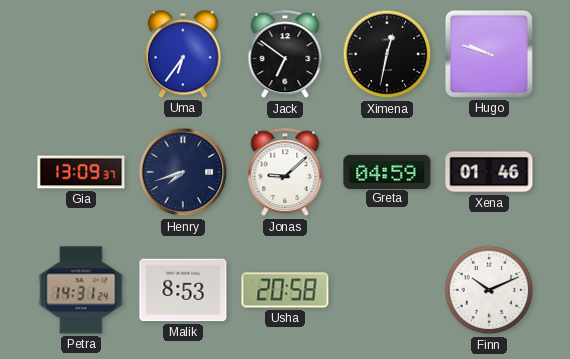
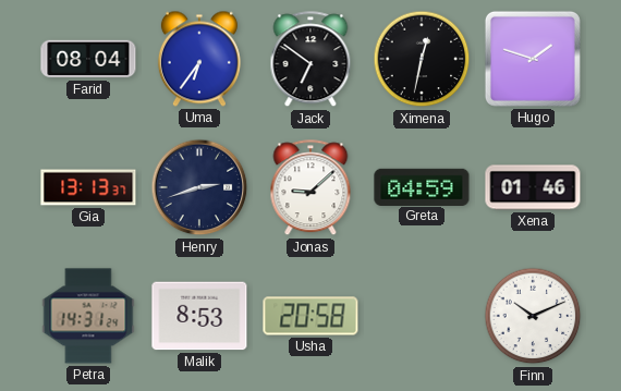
Farid: none -> 08:04 (88, 59)
Hugo: 9:48 -> 1:48 (533, 59)
Gia: 13:09 -> 13:13 (88, 187)
Henry: 7:42 -> 2:42 (199, 187)
